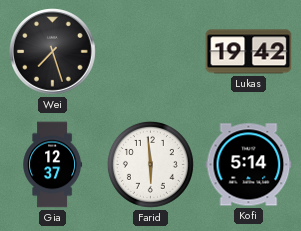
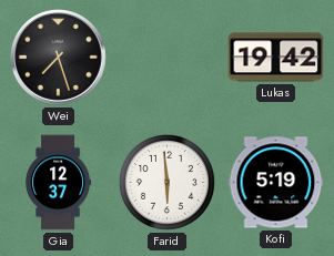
Kofi: 5:14 -> 5:19 (276, 183)
